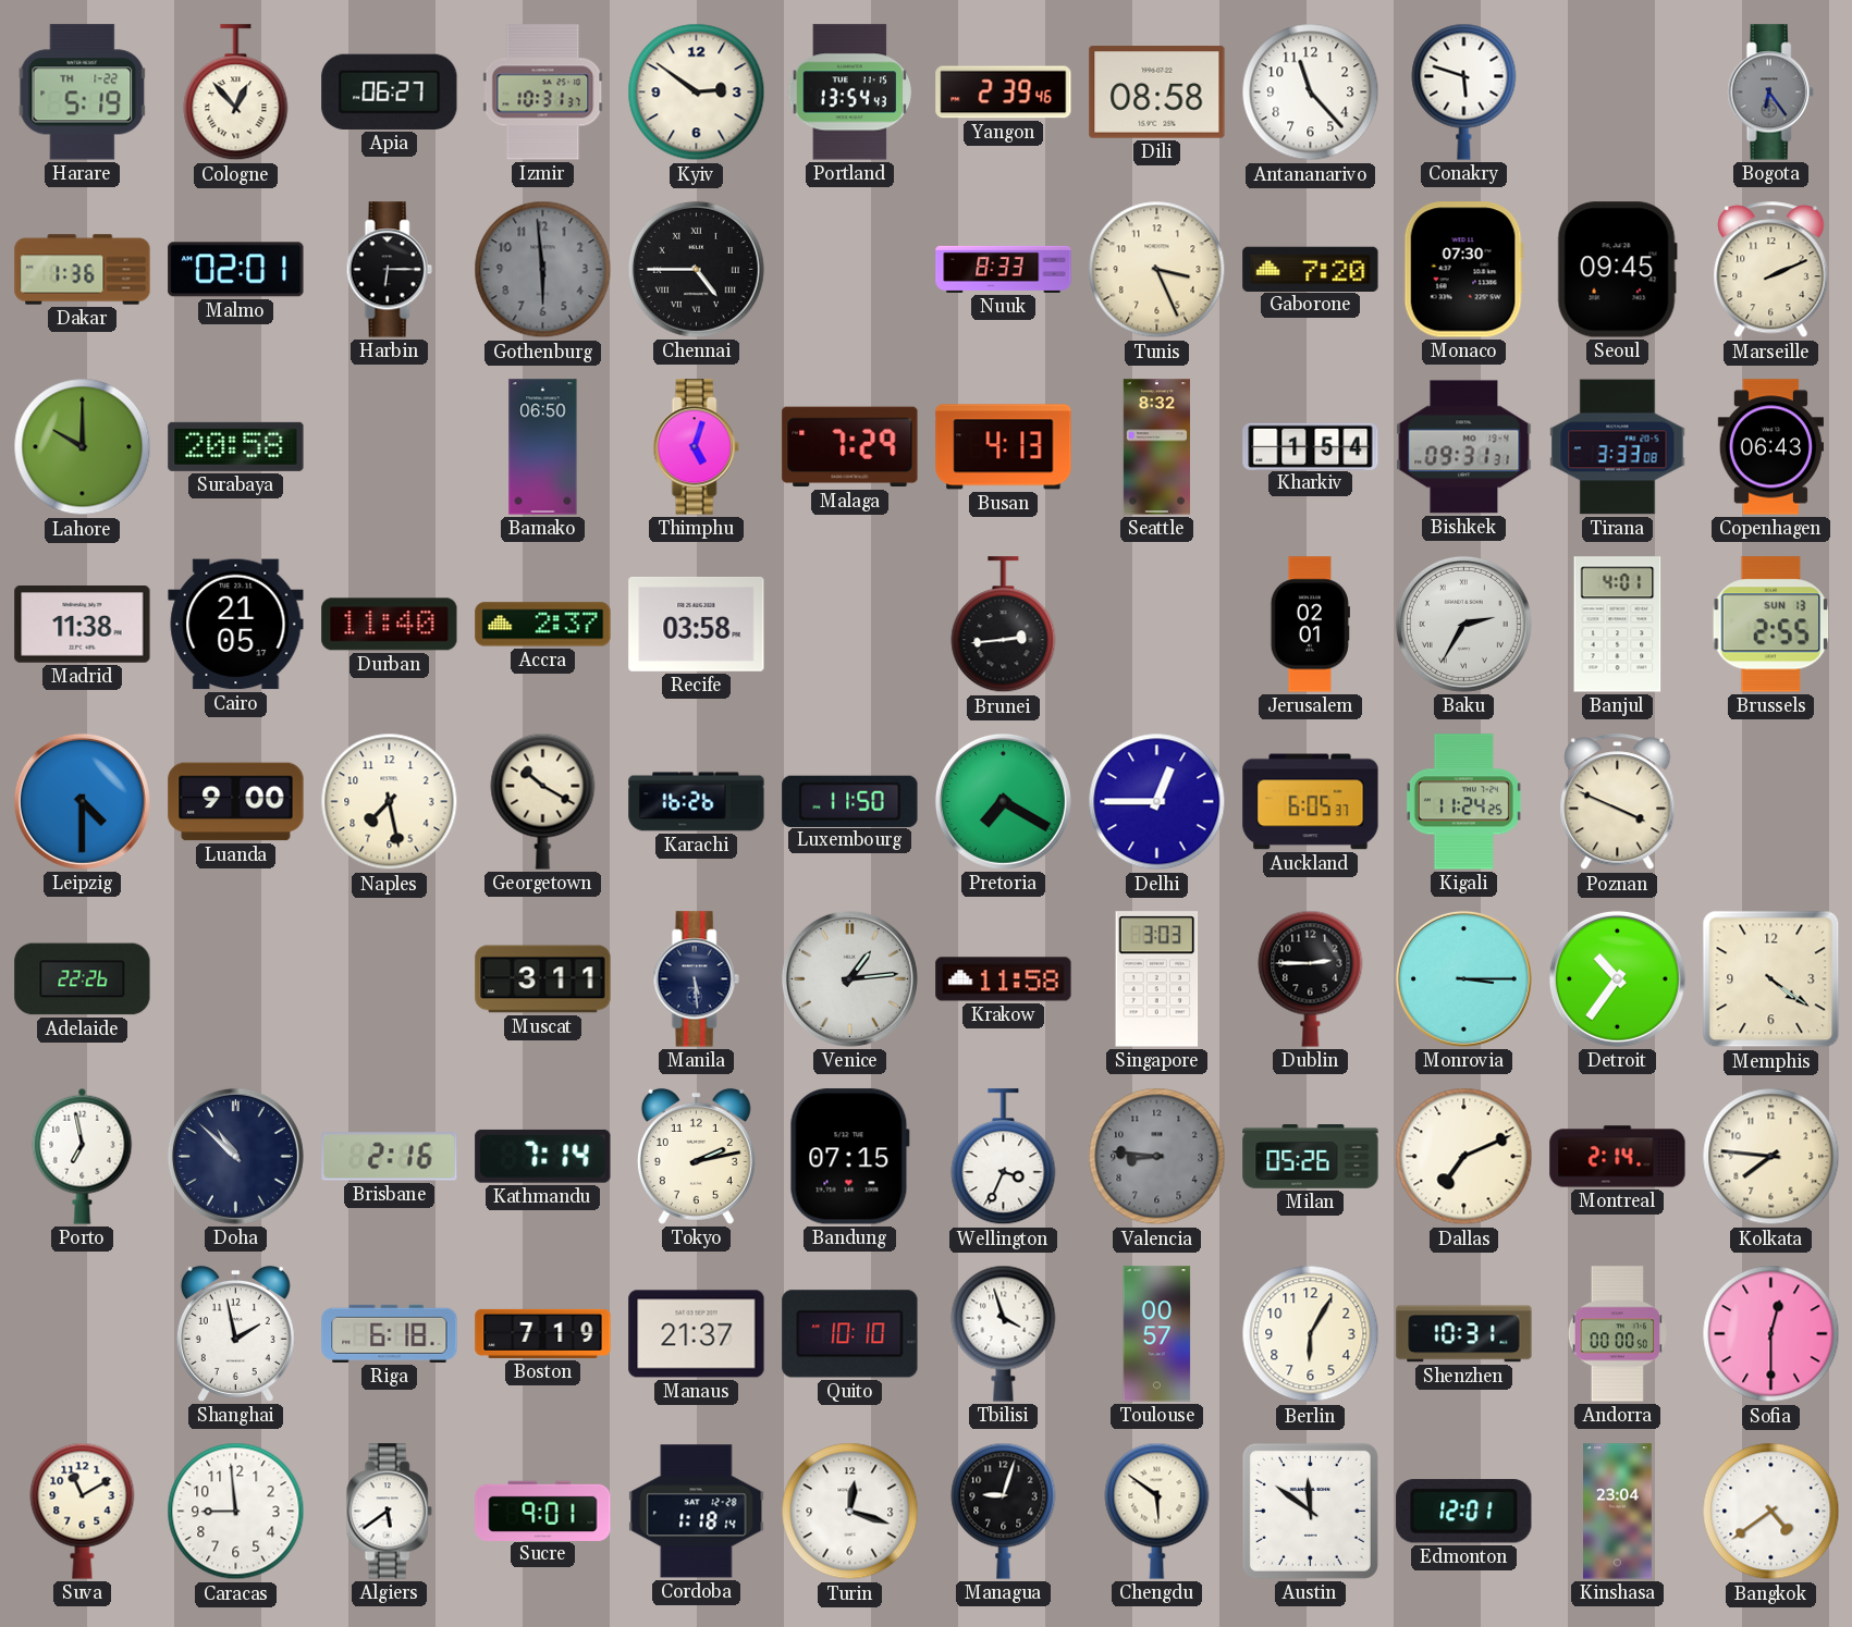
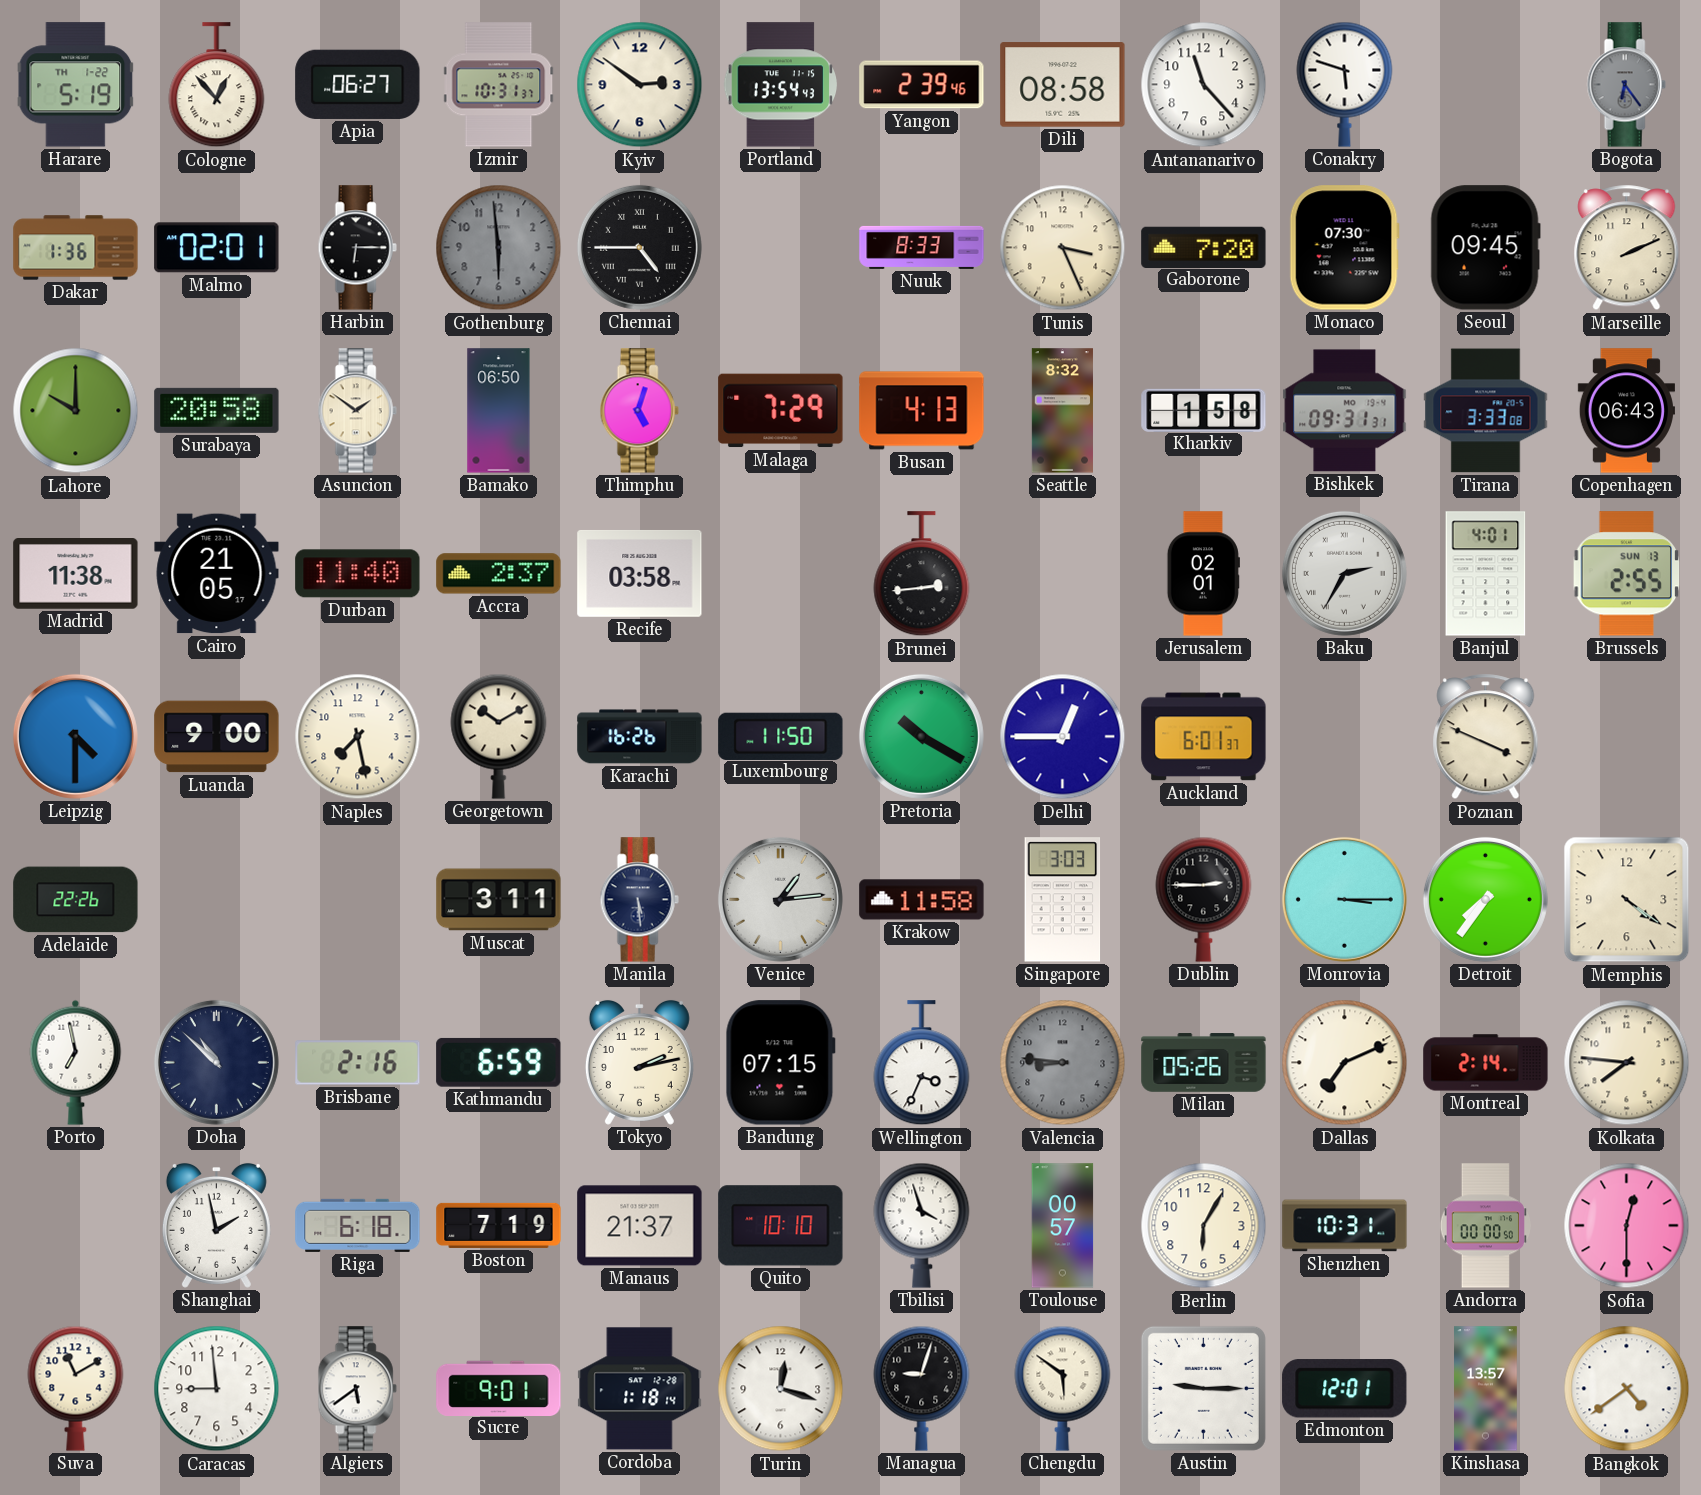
Asuncion: none -> 1:51 (357, 411)
Kharkiv: 1:54 -> 1:58 (1204, 410)
Georgetown: 10:20 -> 10:10 (499, 736)
Pretoria: 7:20 -> 10:20 (921, 736)
Auckland: 6:05 -> 6:01 (1204, 737)
Kigali: 11:24 -> none (1463, 802)
Detroit: 10:36 -> 7:36 (1485, 899)
Kathmandu: 7:14 -> 6:59 (499, 1062)
Austin: 11:51 -> 9:15 (1203, 1388)
Kinshasa: 23:04 -> 13:57 (1486, 1389)
